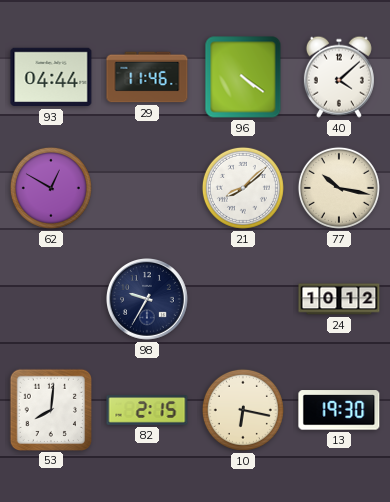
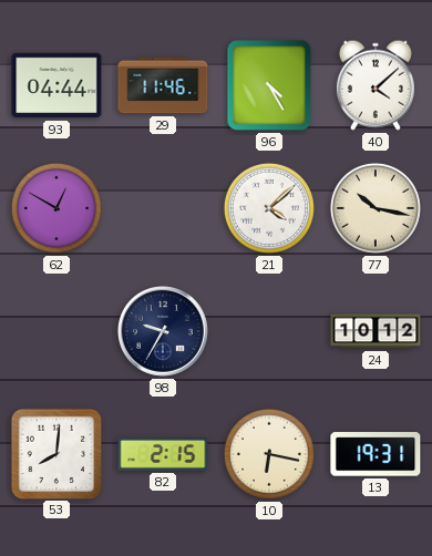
96: 4:21 -> 4:25 (269, 85)
21: 8:08 -> 4:08 (269, 208)
13: 19:30 -> 19:31 (376, 454)
